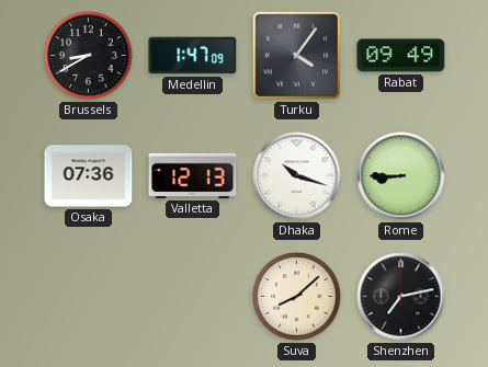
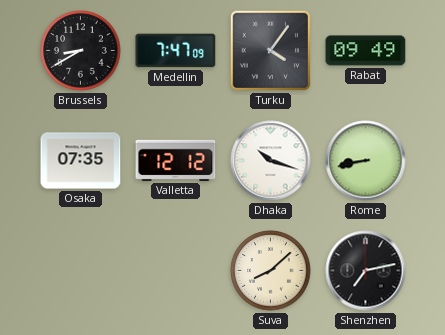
Medellin: 1:47 -> 7:47 (176, 51)
Osaka: 07:36 -> 07:35 (81, 161)
Valletta: 12:13 -> 12:12 (176, 160)
Rome: 8:45 -> 8:43 (366, 161)
